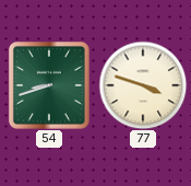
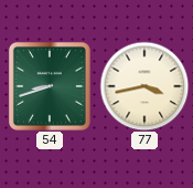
77: 3:48 -> 3:43 (144, 86)
